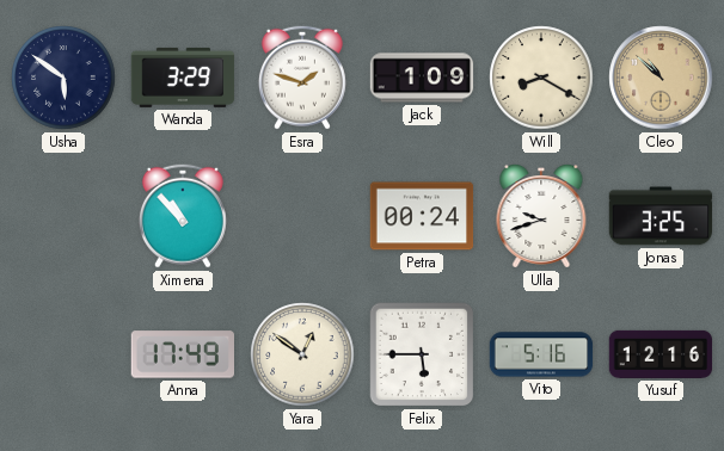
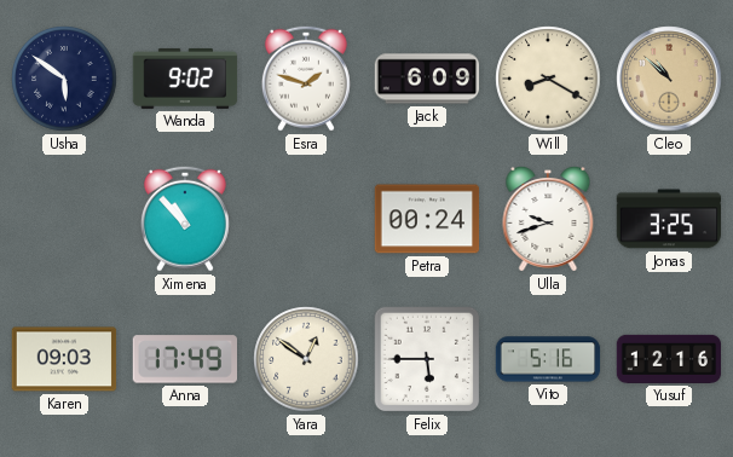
Wanda: 3:29 -> 9:02 (185, 79)
Jack: 1:09 -> 6:09 (427, 79)
Karen: none -> 09:03 (64, 359)
